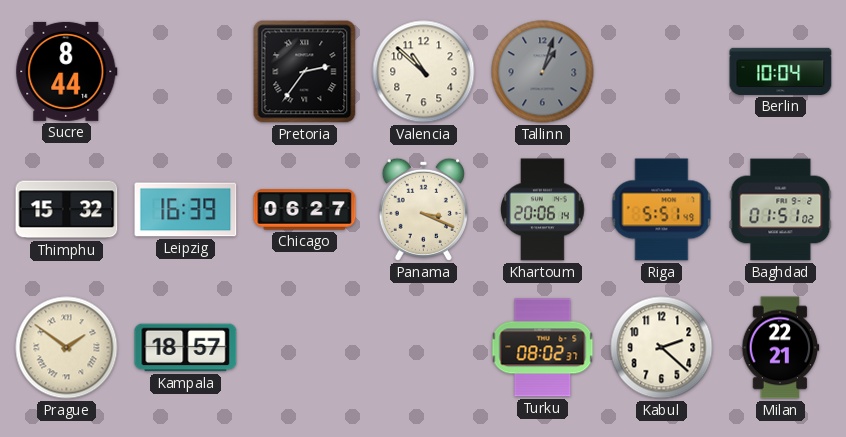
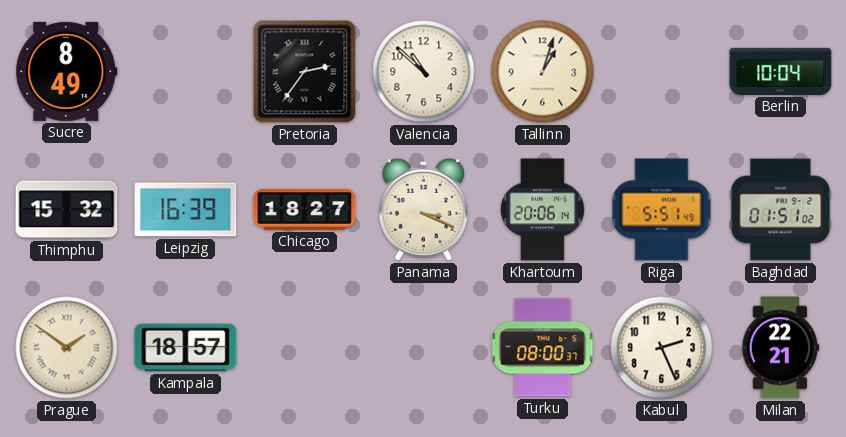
Sucre: 8:44 -> 8:49 (67, 71)
Tallinn dial: grey -> cream (543, 72)
Chicago: 06:27 -> 18:27 (305, 210)
Turku: 08:02 -> 08:00 (543, 348)
Kabul: 2:22 -> 2:26 (662, 348)
